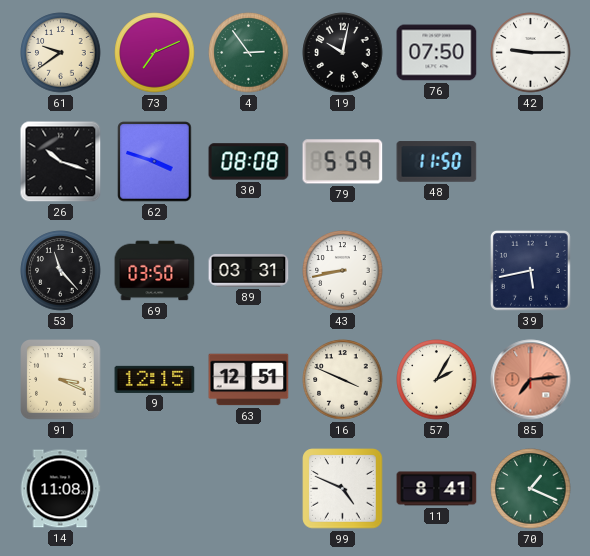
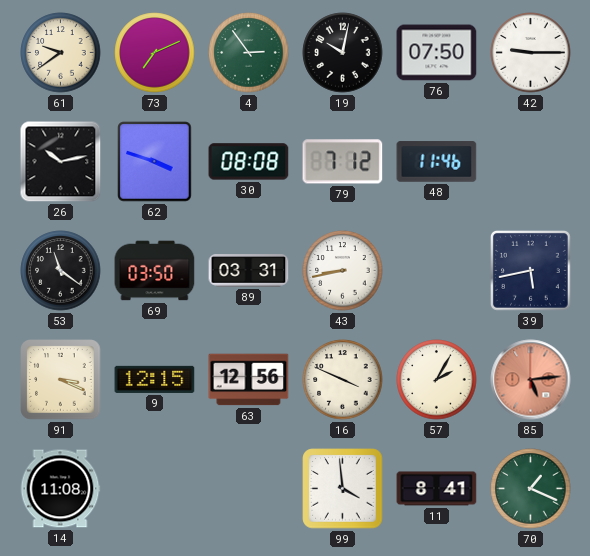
26: 10:18 -> 10:13 (61, 162)
79: 5:59 -> 7:12 (343, 162)
48: 11:50 -> 11:46 (437, 162)
53: 11:23 -> 11:21 (61, 271)
63: 12:51 -> 12:56 (249, 380)
85: 7:14 -> 5:14 (531, 380)
99: 4:49 -> 3:59 (343, 489)
